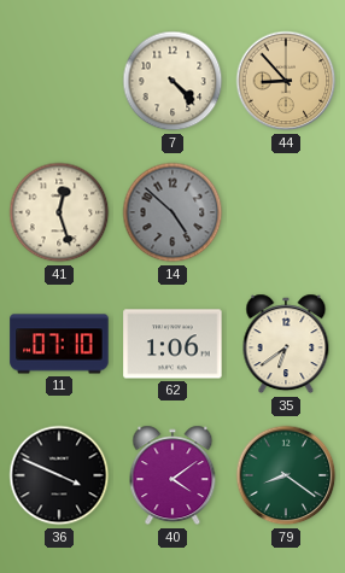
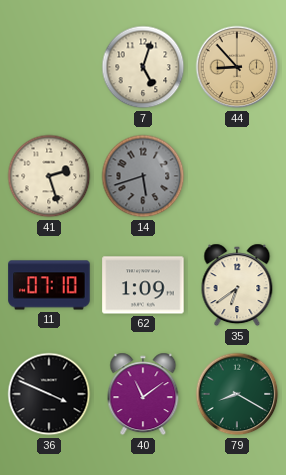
7: 4:23 -> 5:03 (143, 67)
41: 12:27 -> 2:27 (49, 176)
14: 4:52 -> 5:42 (143, 176)
62: 1:06 -> 1:09 (143, 285)
40: 4:09 -> 11:09 (143, 394)
79: 8:21 -> 8:20 (237, 394)
